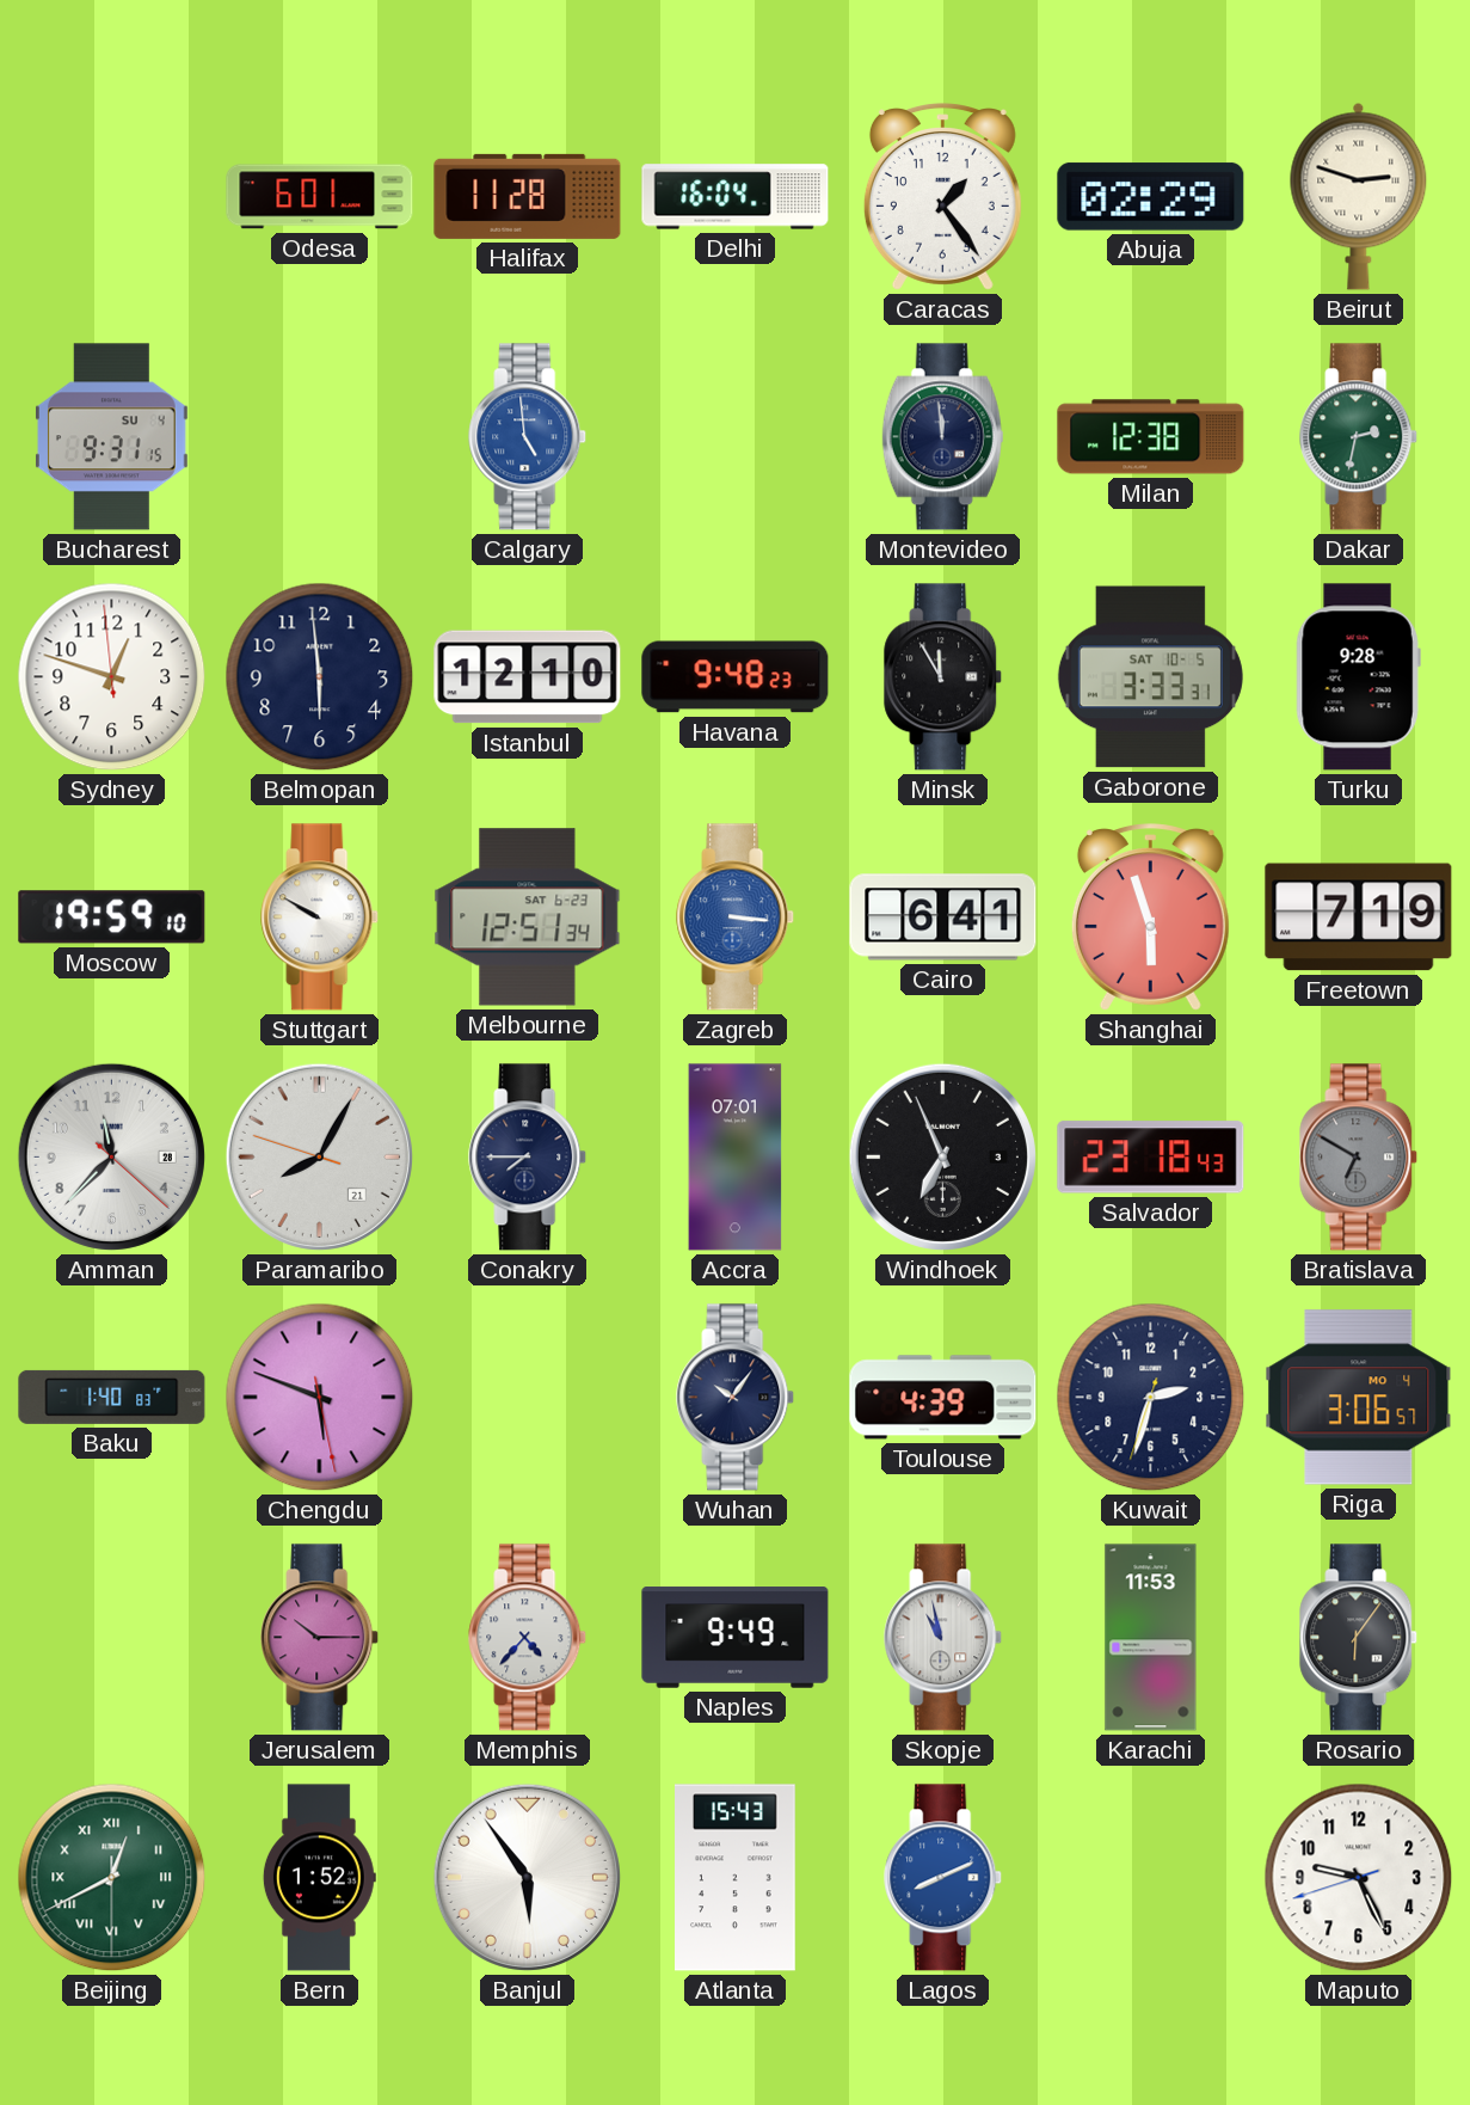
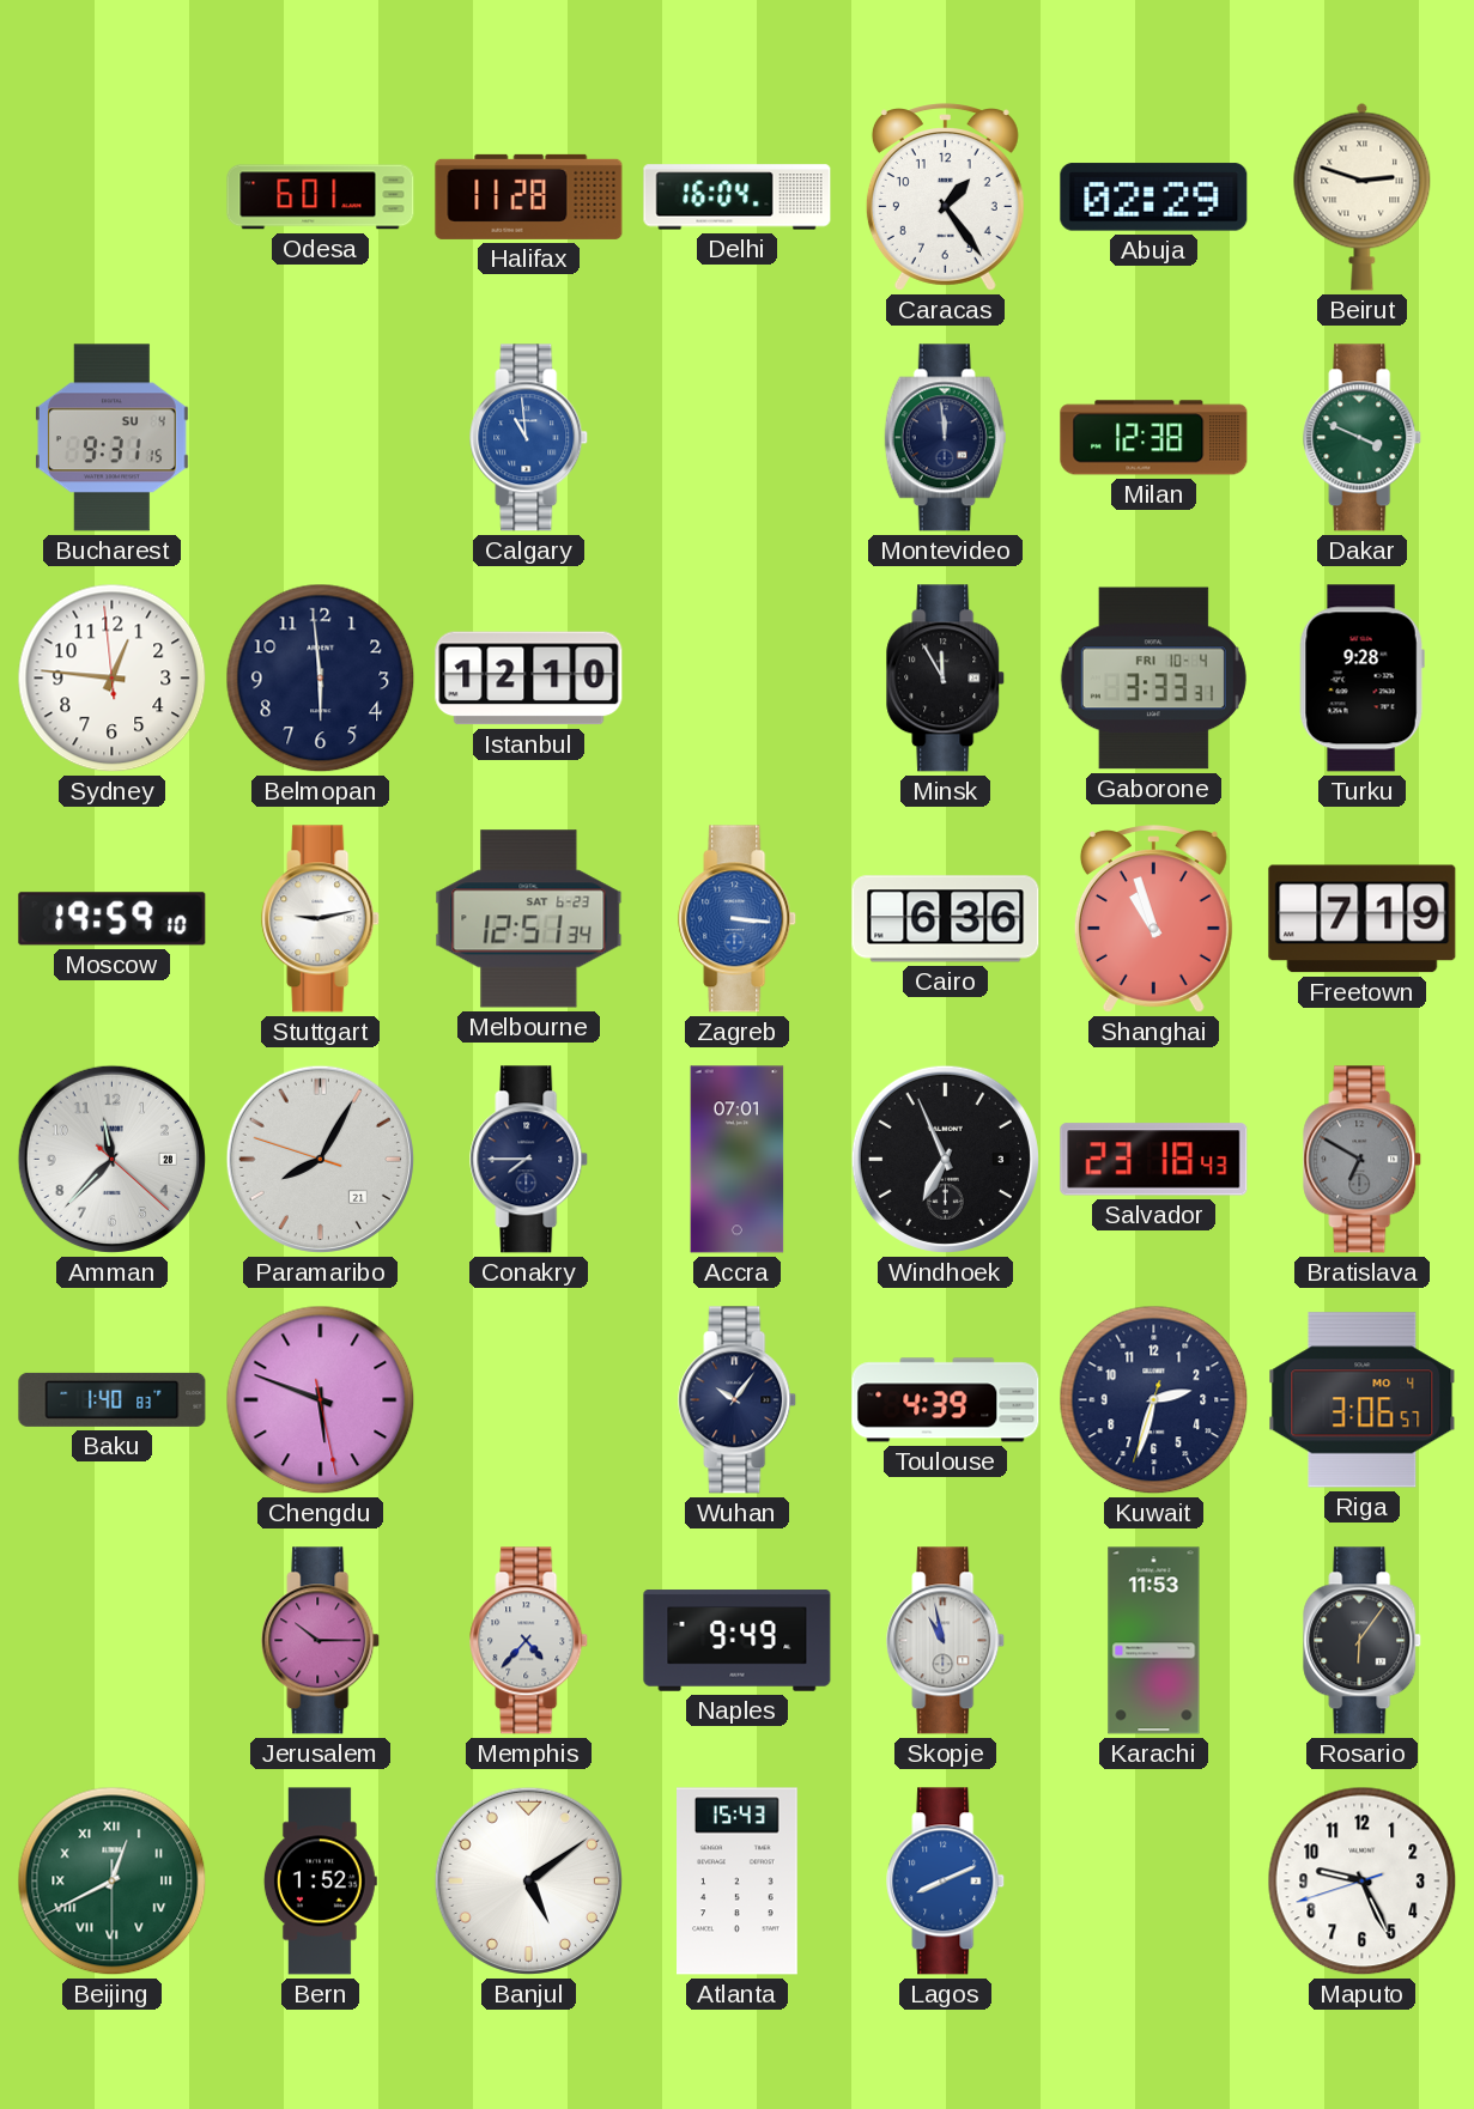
Calgary: 4:59 -> 10:59 (529, 438)
Dakar: 2:32 -> 3:49 (1363, 438)
Sydney: 12:47 -> 12:45 (113, 679)
Havana: 9:48 -> none (736, 677)
Gaborone date: SAT 10-5 -> FRI 10-4 (1153, 679)
Stuttgart: 9:50 -> 9:13 (321, 919)
Cairo: 6:41 -> 6:36 (946, 919)
Shanghai: 5:57 -> 10:57 (1153, 919)
Banjul: 5:54 -> 5:09 (528, 1880)
